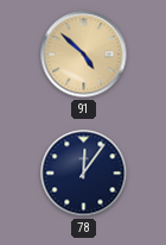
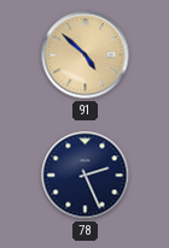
78: 12:06 -> 2:26 (86, 176)
